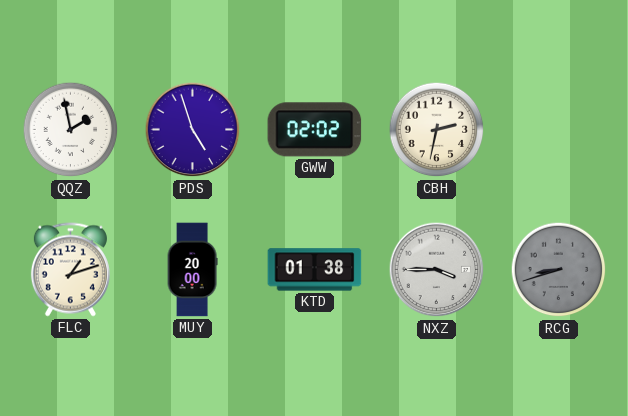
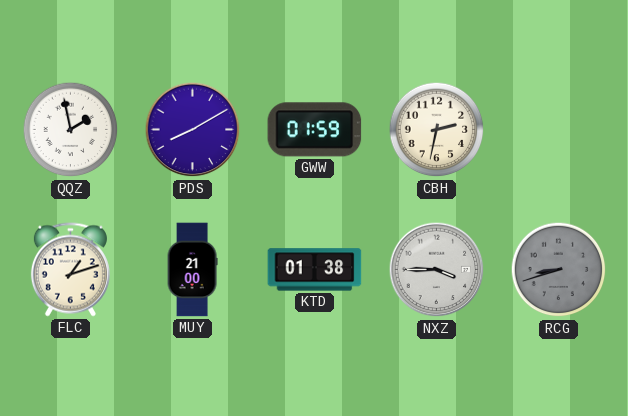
PDS: 4:57 -> 8:10 (193, 130)
GWW: 02:02 -> 01:59 (315, 130)
MUY: 20:00 -> 21:00 (192, 270)
